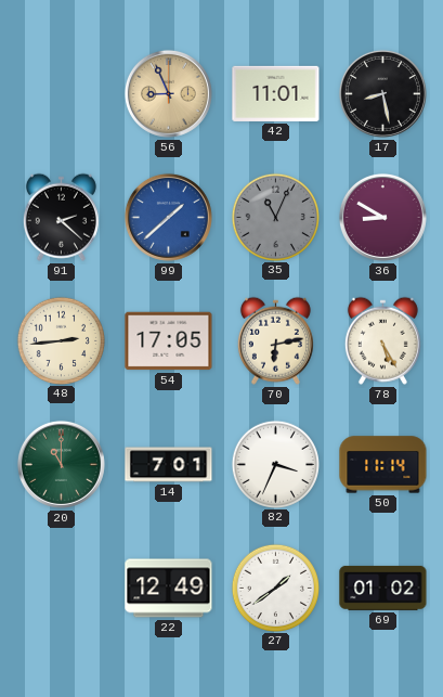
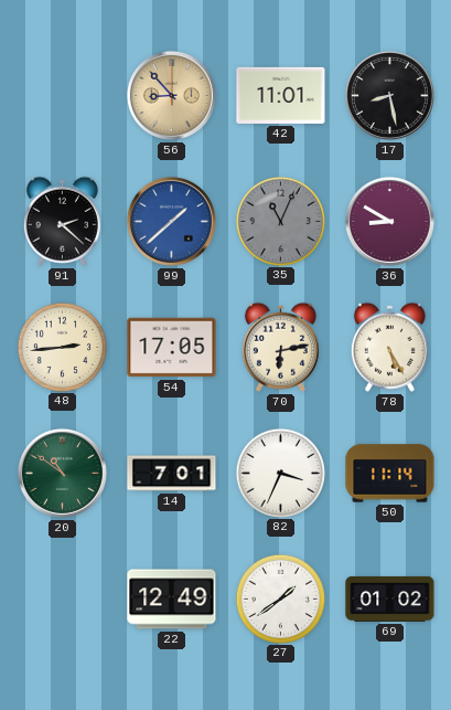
56: 8:56 -> 8:53 (171, 95)
20: 11:00 -> 10:51 (62, 473)
